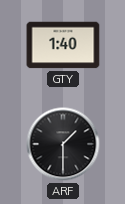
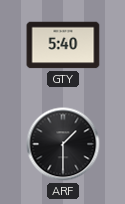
GTY: 1:40 -> 5:40 (63, 45)
